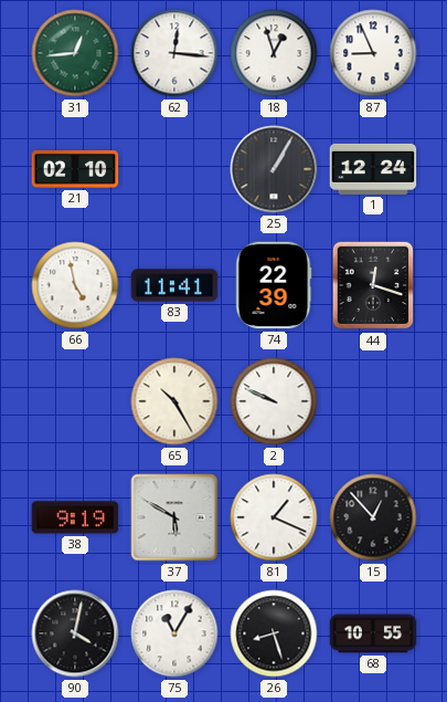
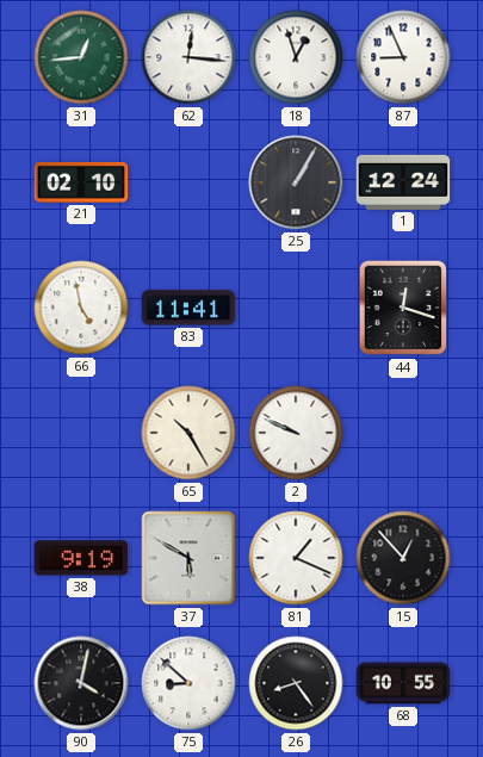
74: 22:39 -> none (274, 285)
75: 11:05 -> 8:52 (188, 683)
26: 8:27 -> 8:24 (296, 683)
